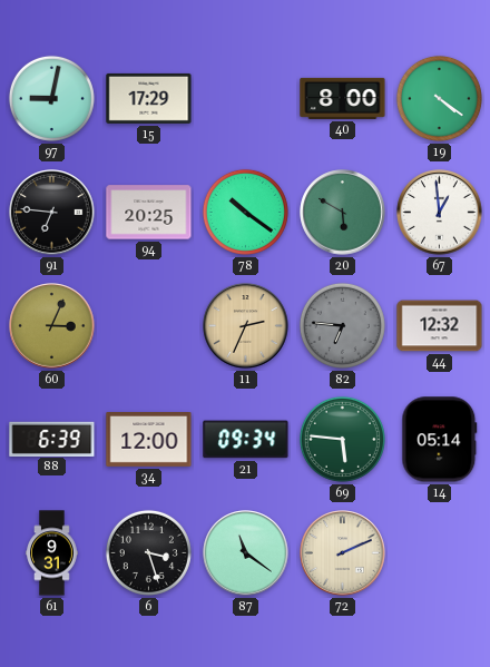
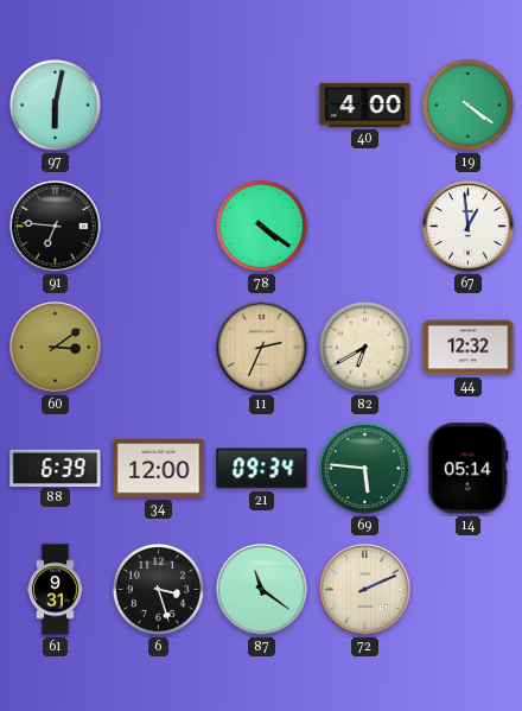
97: 9:02 -> 6:02 (55, 104)
15: 17:29 -> none (149, 98)
40: 8:00 -> 4:00 (365, 104)
94: 20:25 -> none (149, 213)
78: 10:21 -> 4:21 (261, 226)
20: 5:50 -> none (343, 213)
60: 3:04 -> 3:09 (56, 348)
82: 6:46 -> 6:40 (364, 347)
82 dial: grey -> cream (364, 347)
